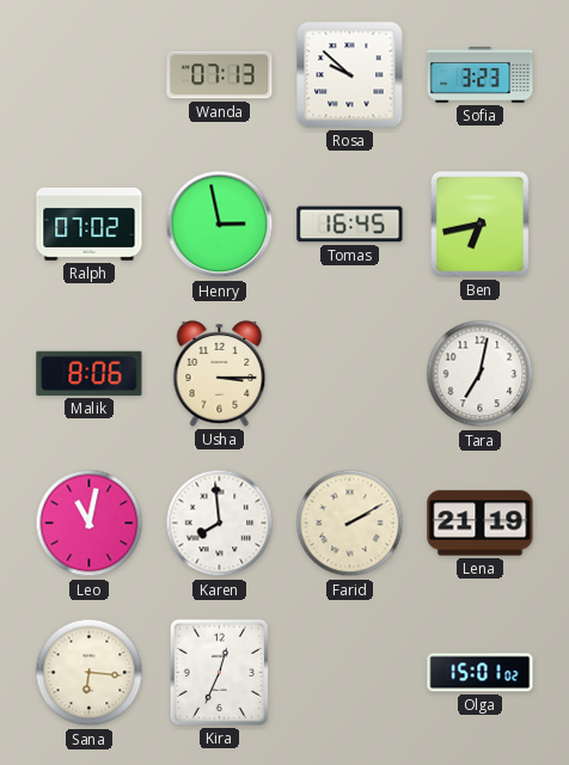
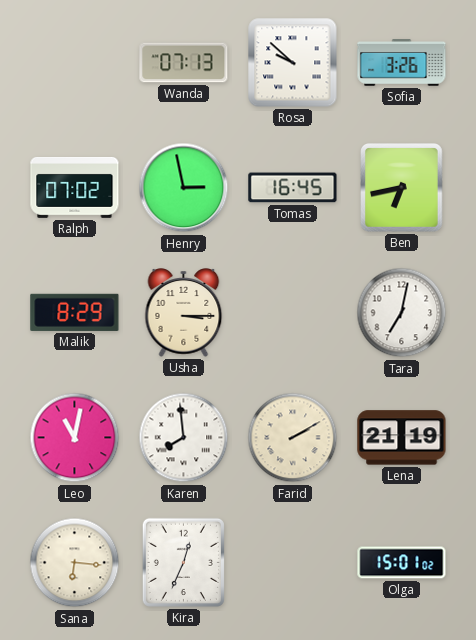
Sofia: 3:23 -> 3:26 (402, 63)
Malik: 8:06 -> 8:29 (75, 312)
